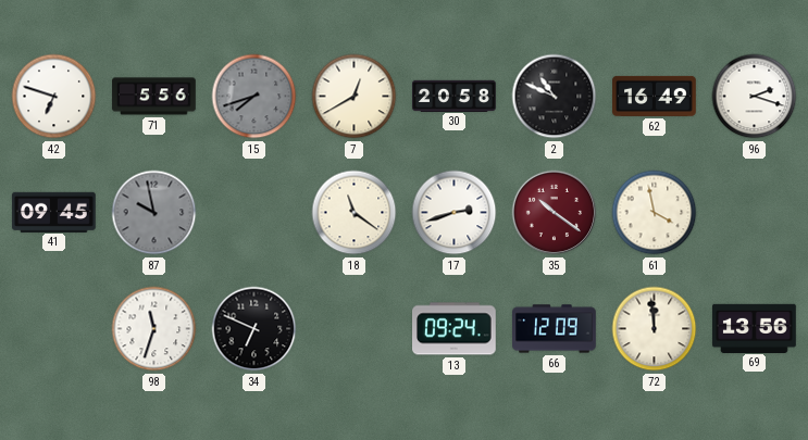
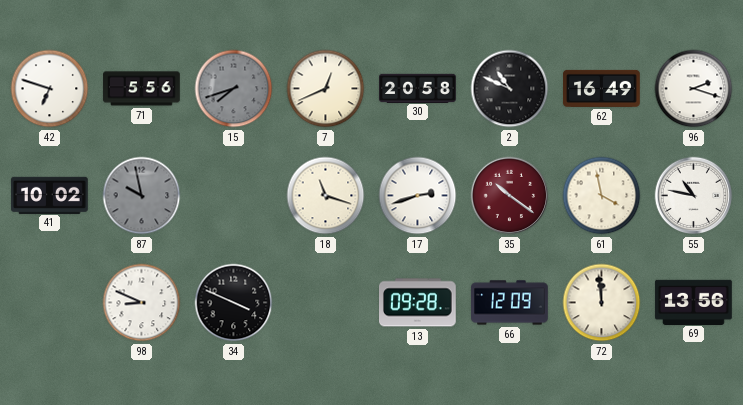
7: 12:40 -> 12:41 (326, 89)
41: 09:45 -> 10:02 (50, 195)
18: 11:21 -> 11:18 (326, 196)
55: none -> 10:47 (694, 196)
98: 11:33 -> 8:49 (142, 303)
34: 6:49 -> 3:49 (234, 303)
13: 09:24 -> 09:28 (418, 303)
